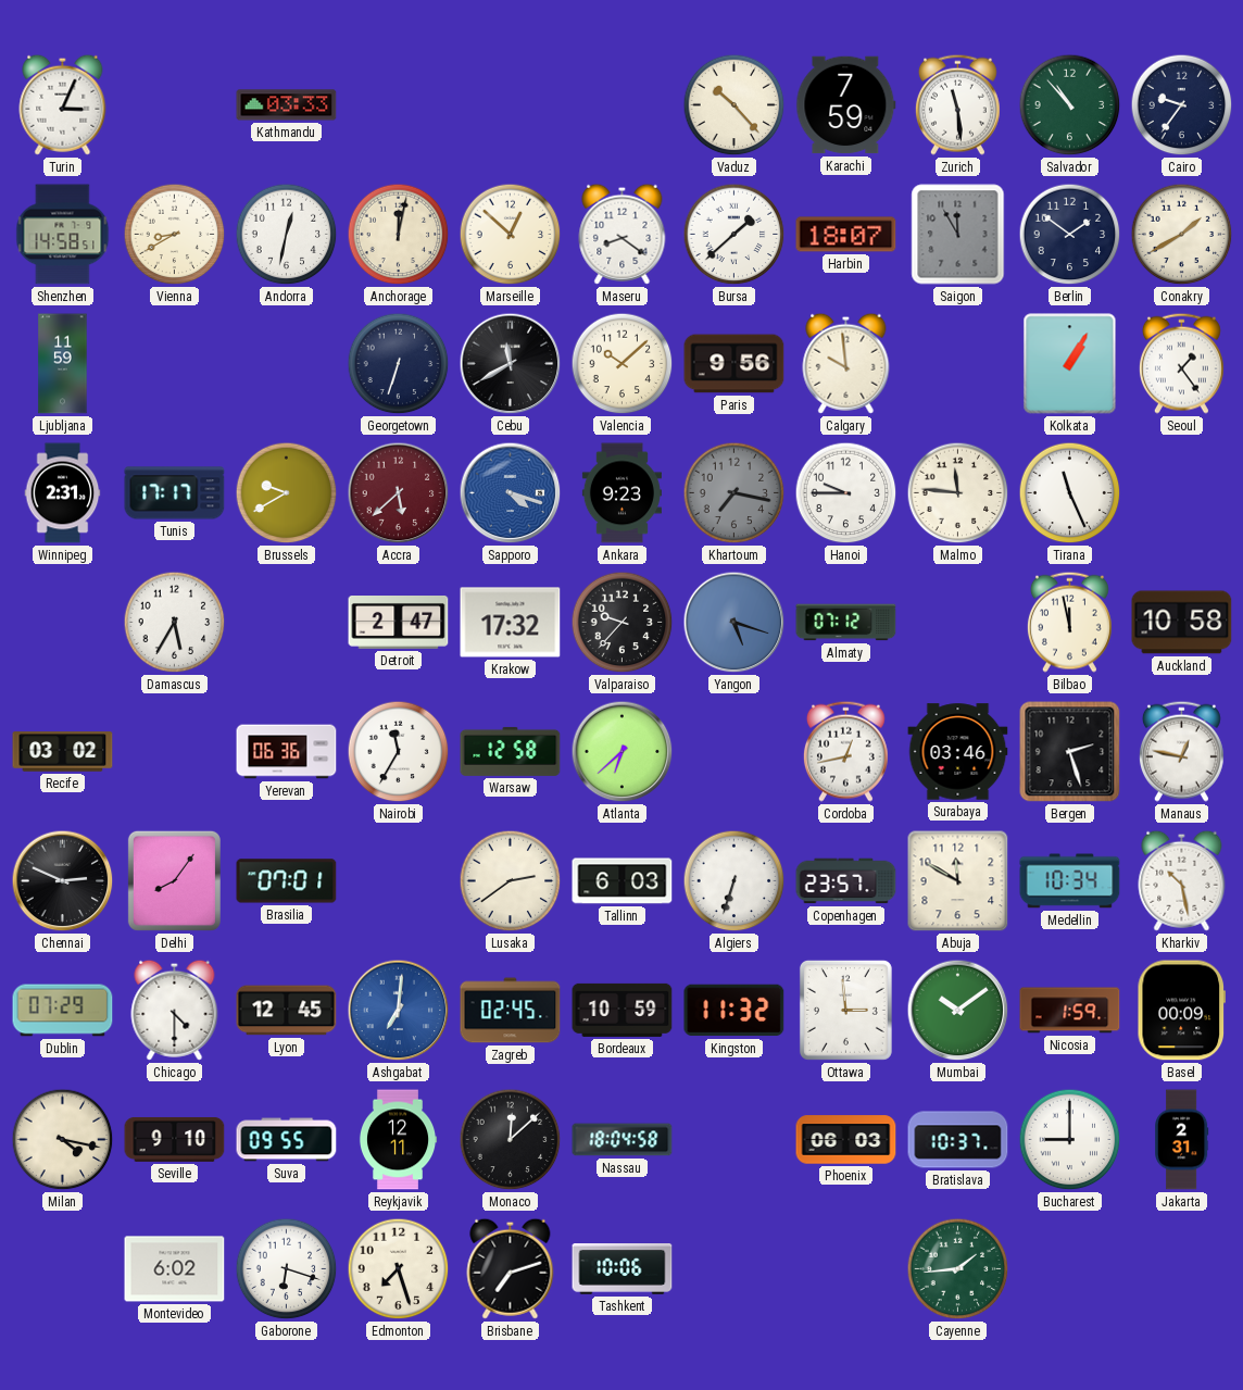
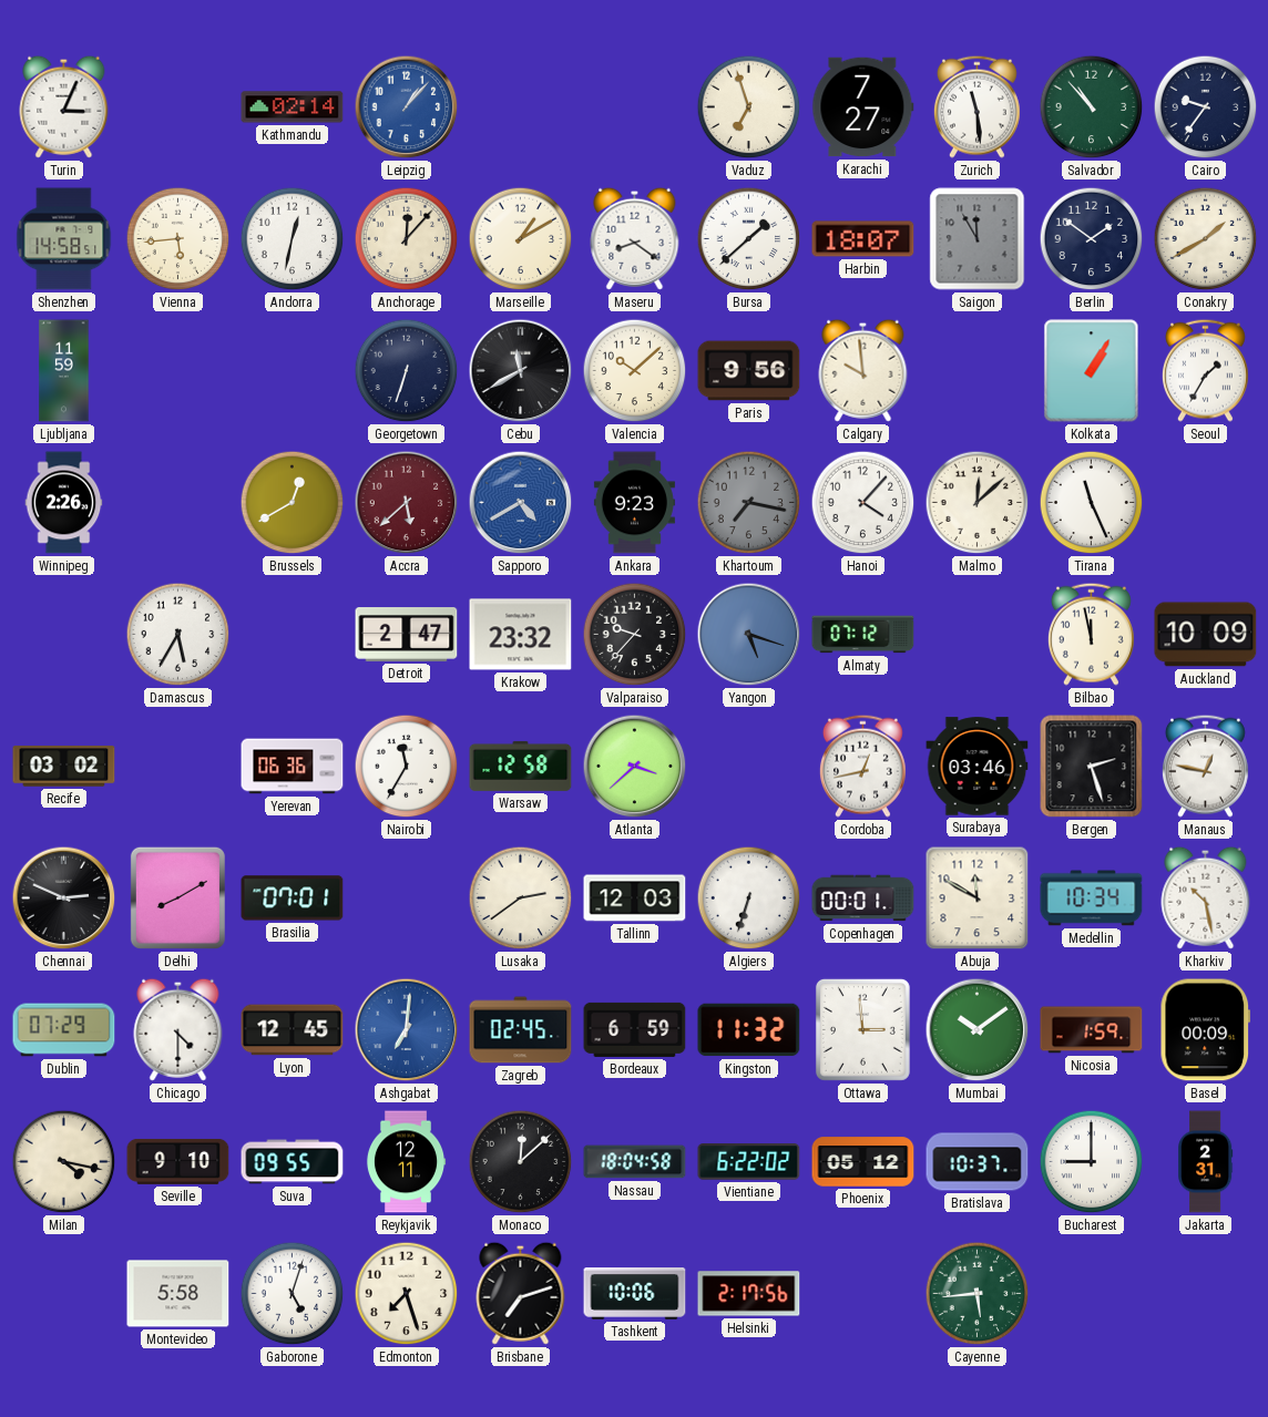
Kathmandu: 03:33 -> 02:14 (293, 107)
Leipzig: none -> 1:07 (407, 107)
Vaduz: 10:23 -> 6:57 (749, 107)
Karachi: 7:59 -> 7:27 (863, 107)
Vienna: 8:40 -> 5:44 (178, 239)
Anchorage: 12:02 -> 12:07 (407, 239)
Marseille: 12:52 -> 1:10 (521, 239)
Seoul: 1:24 -> 1:35 (1205, 370)
Winnipeg: 2:31 -> 2:26 (64, 503)
Tunis: 17:17 -> none (175, 493)
Brussels: 9:40 -> 12:40 (293, 503)
Sapporo: 4:18 -> 4:40 (521, 503)
Hanoi: 9:45 -> 4:07 (863, 503)
Malmo: 11:46 -> 12:08 (978, 503)
Krakow: 17:32 -> 23:32 (521, 635)
Auckland: 10:58 -> 10:09 (1206, 635)
Atlanta: 6:38 -> 3:38 (635, 767)
Delhi: 8:06 -> 8:10 (177, 897)
Tallinn: 6:03 -> 12:03 (635, 899)
Copenhagen: 23:57 -> 00:01 (863, 899)
Bordeaux: 10:59 -> 6:59 (635, 1029)
Vientiane: none -> 6:22 (749, 1162)
Phoenix: 06:03 -> 05:12 (863, 1162)
Montevideo: 6:02 -> 5:58 (178, 1294)
Gaborone: 6:18 -> 5:03 (293, 1294)
Helsinki: none -> 2:17 (749, 1294)
Cayenne: 1:44 -> 5:44 (978, 1294)
